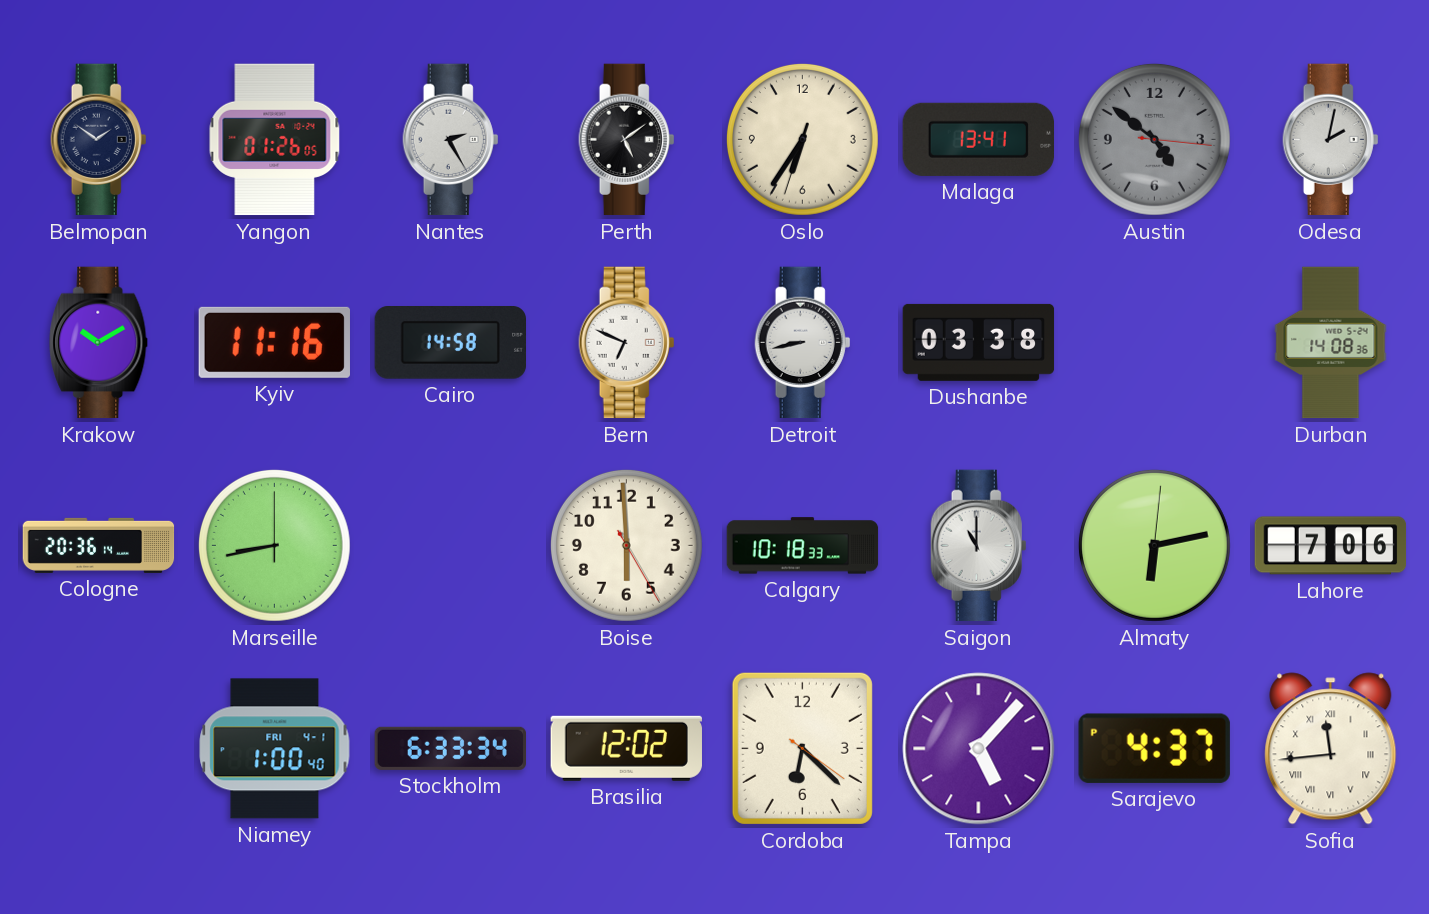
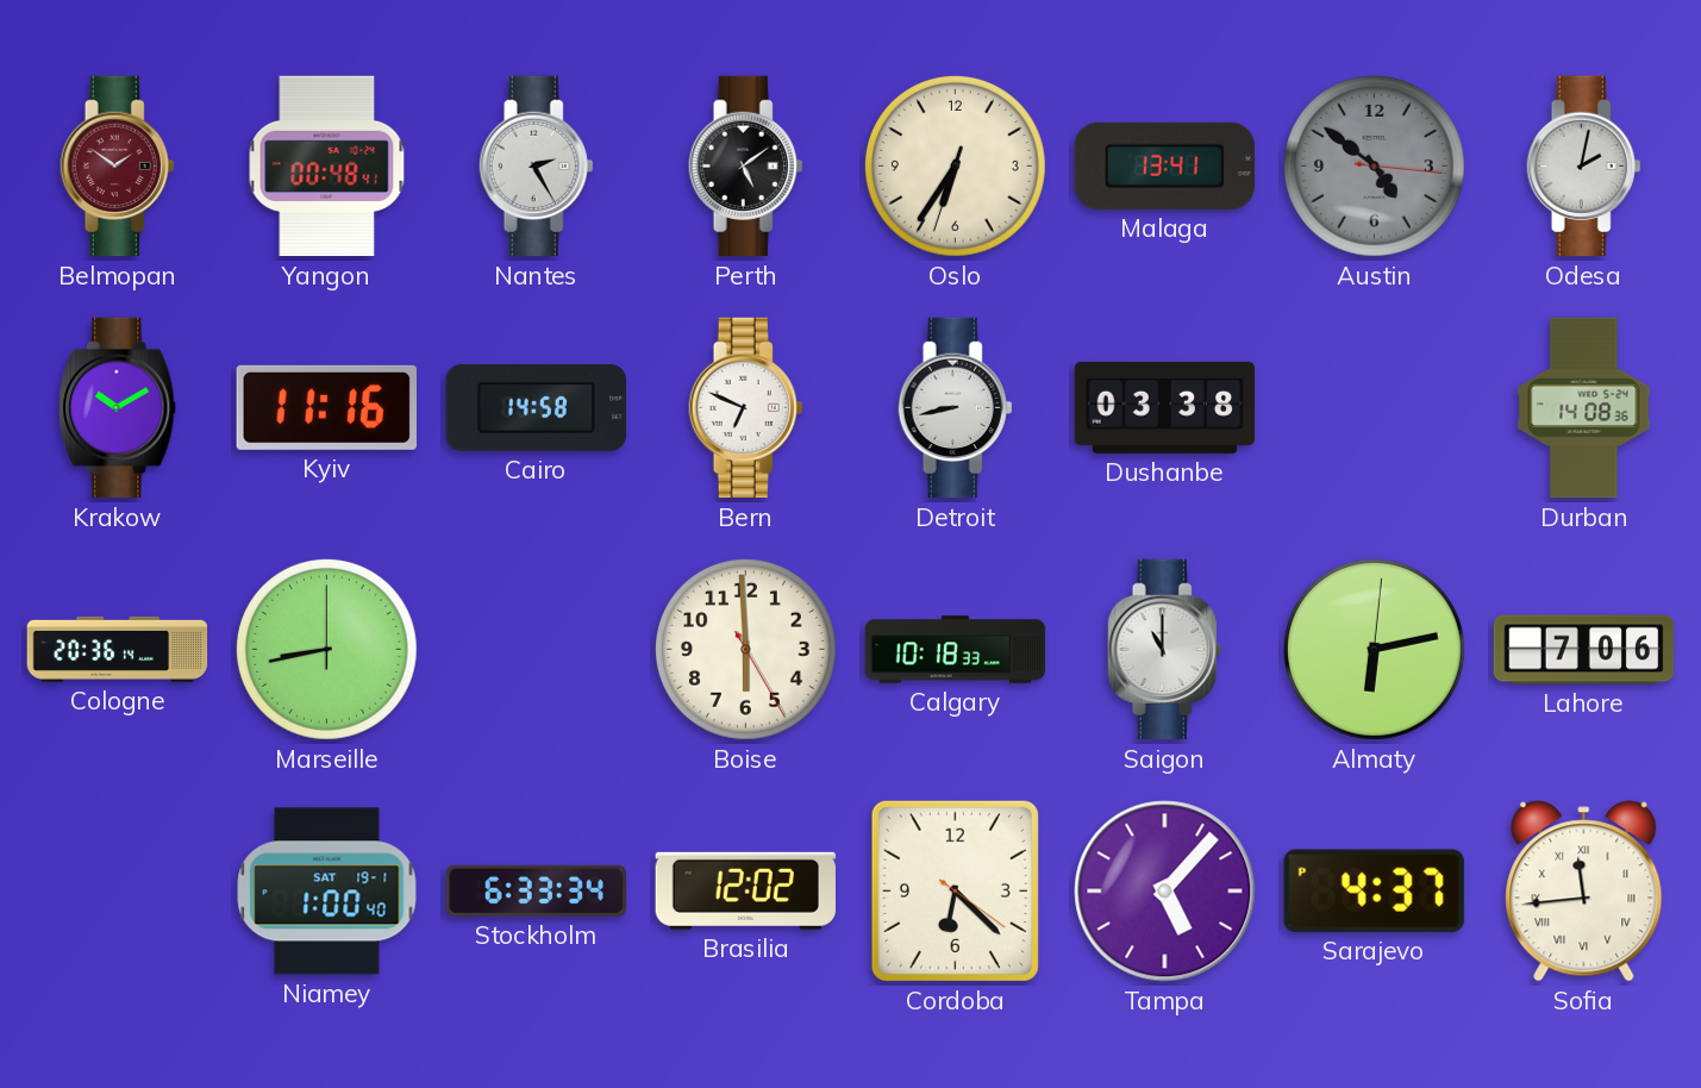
Belmopan dial: navy -> burgundy (118, 167)
Yangon: 01:26 -> 00:48 (327, 167)
Niamey date: FRI 4-1 -> SAT 19-1 (327, 892)
